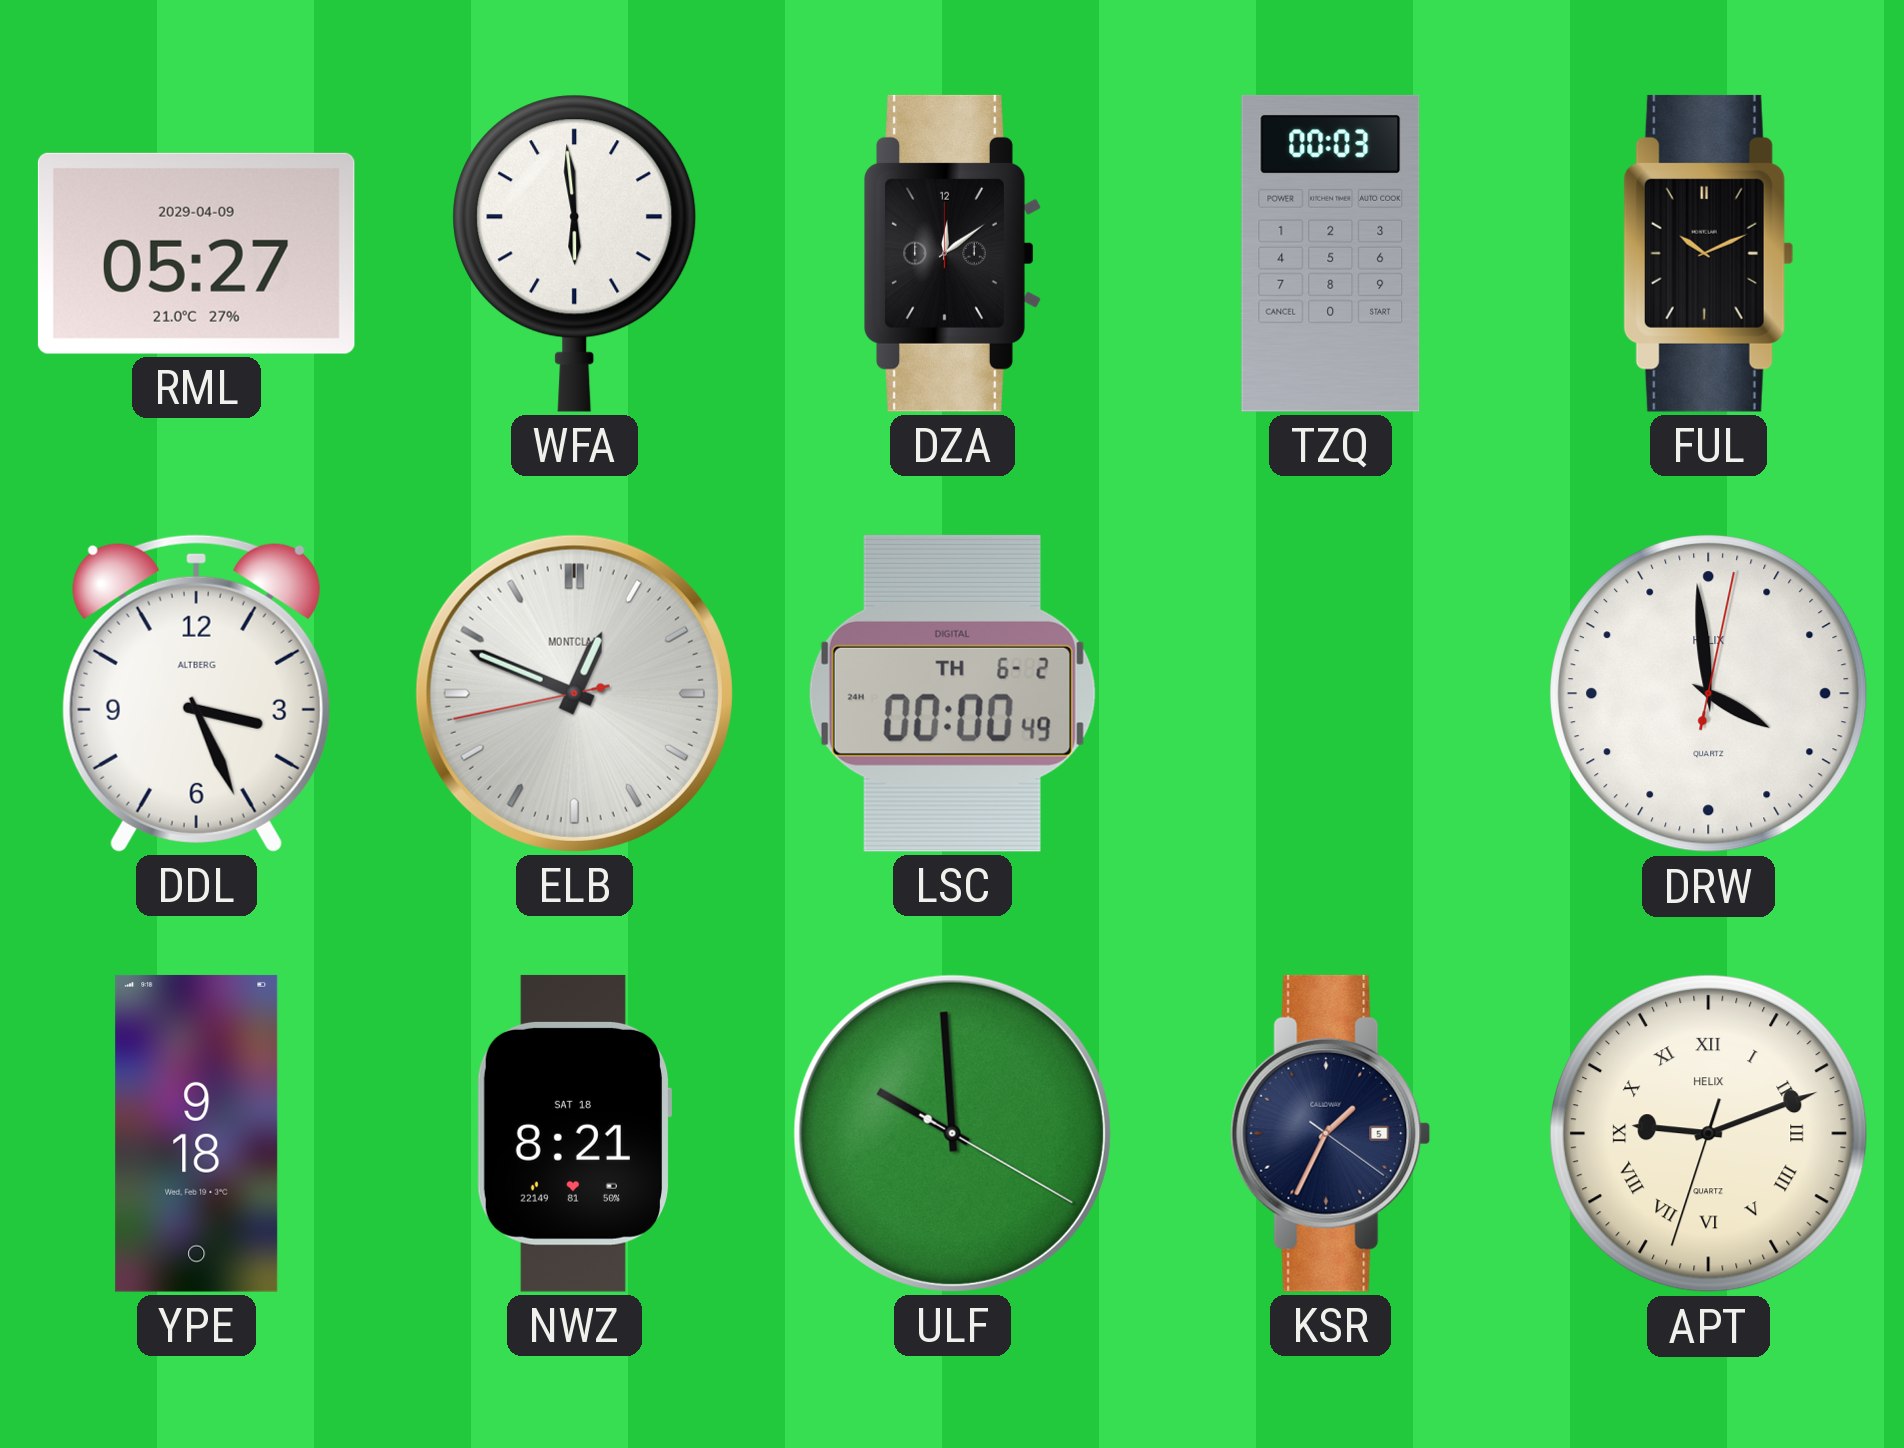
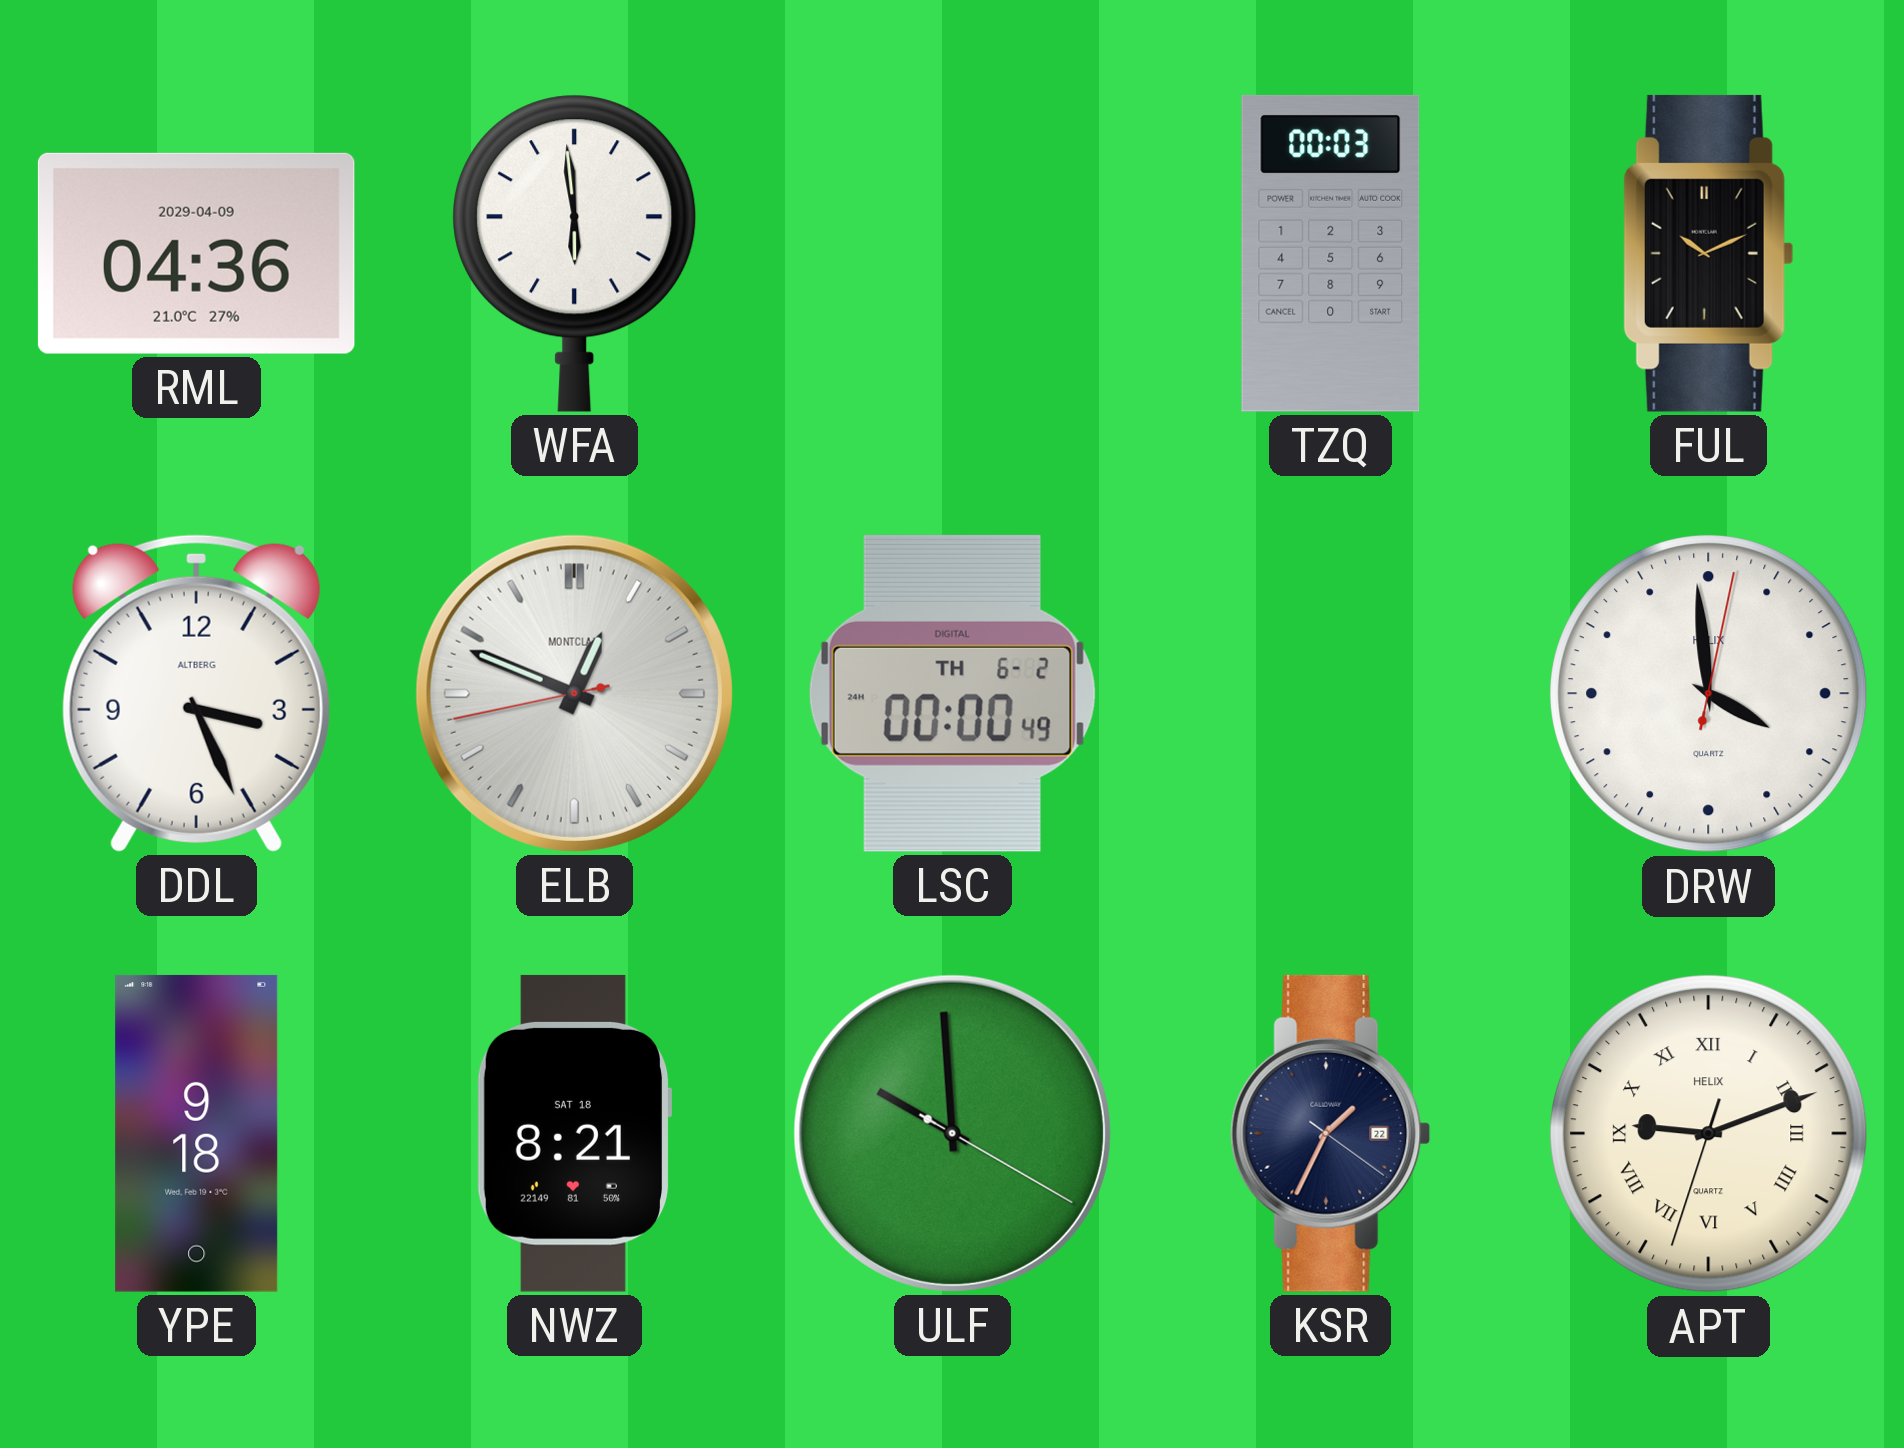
RML: 05:27 -> 04:36 (196, 253)
DZA: 12:09 -> none (953, 253)
KSR date: 5 -> 22 (1331, 1133)
